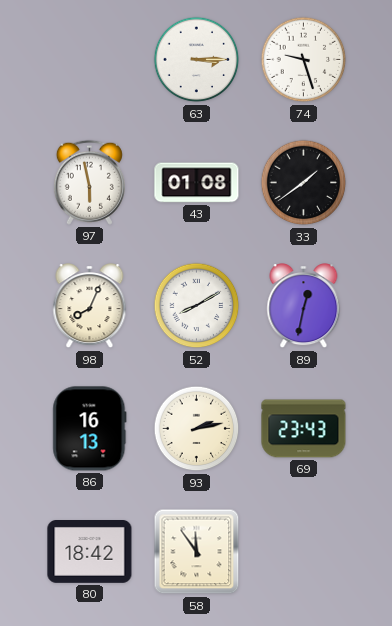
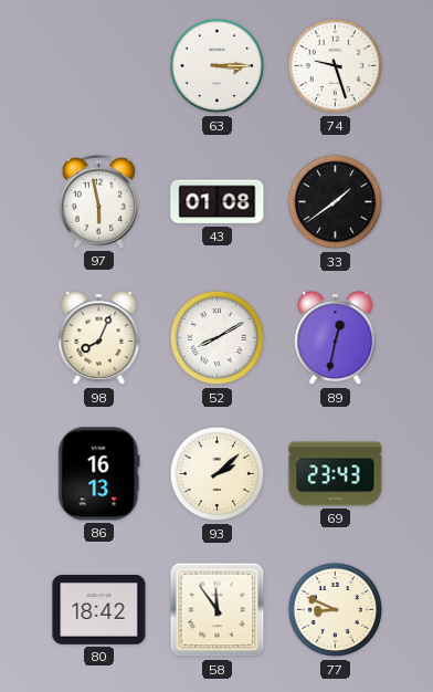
93: 2:13 -> 2:08 (218, 474)
77: none -> 8:49 (336, 610)
